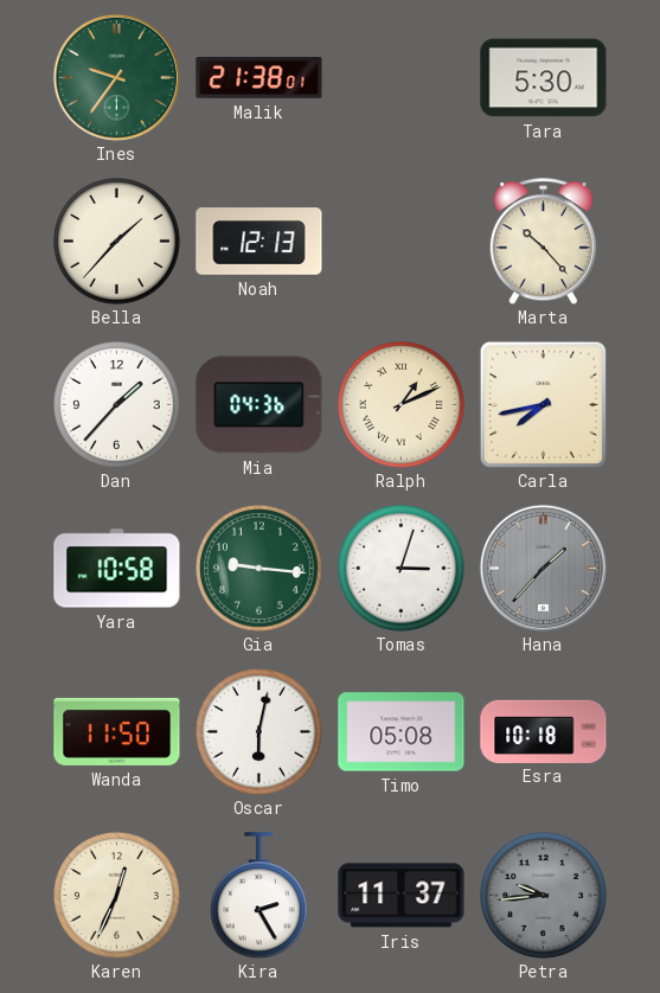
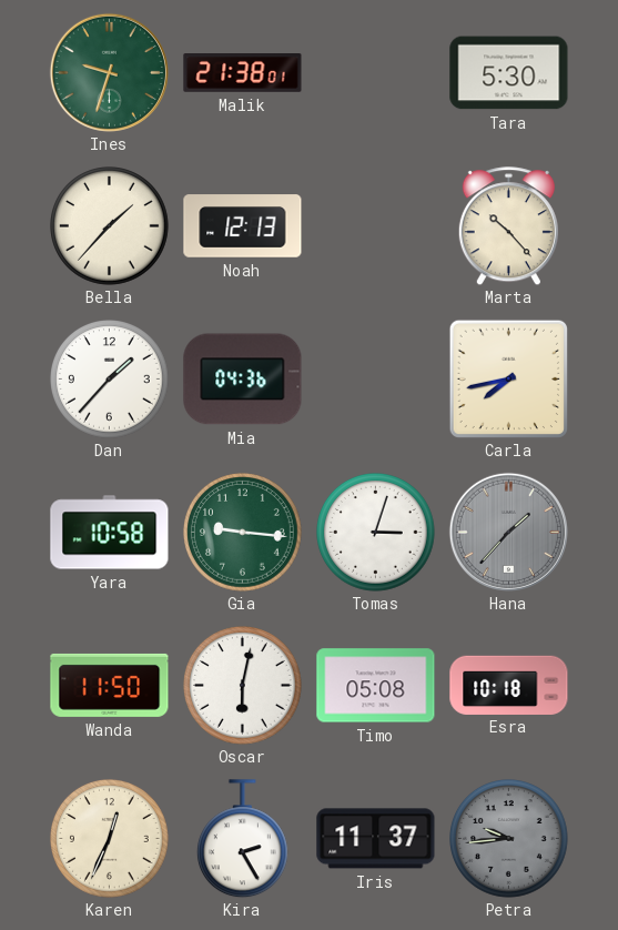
Ines: 9:36 -> 9:33 (109, 72)
Ralph: 1:11 -> none (402, 405)
